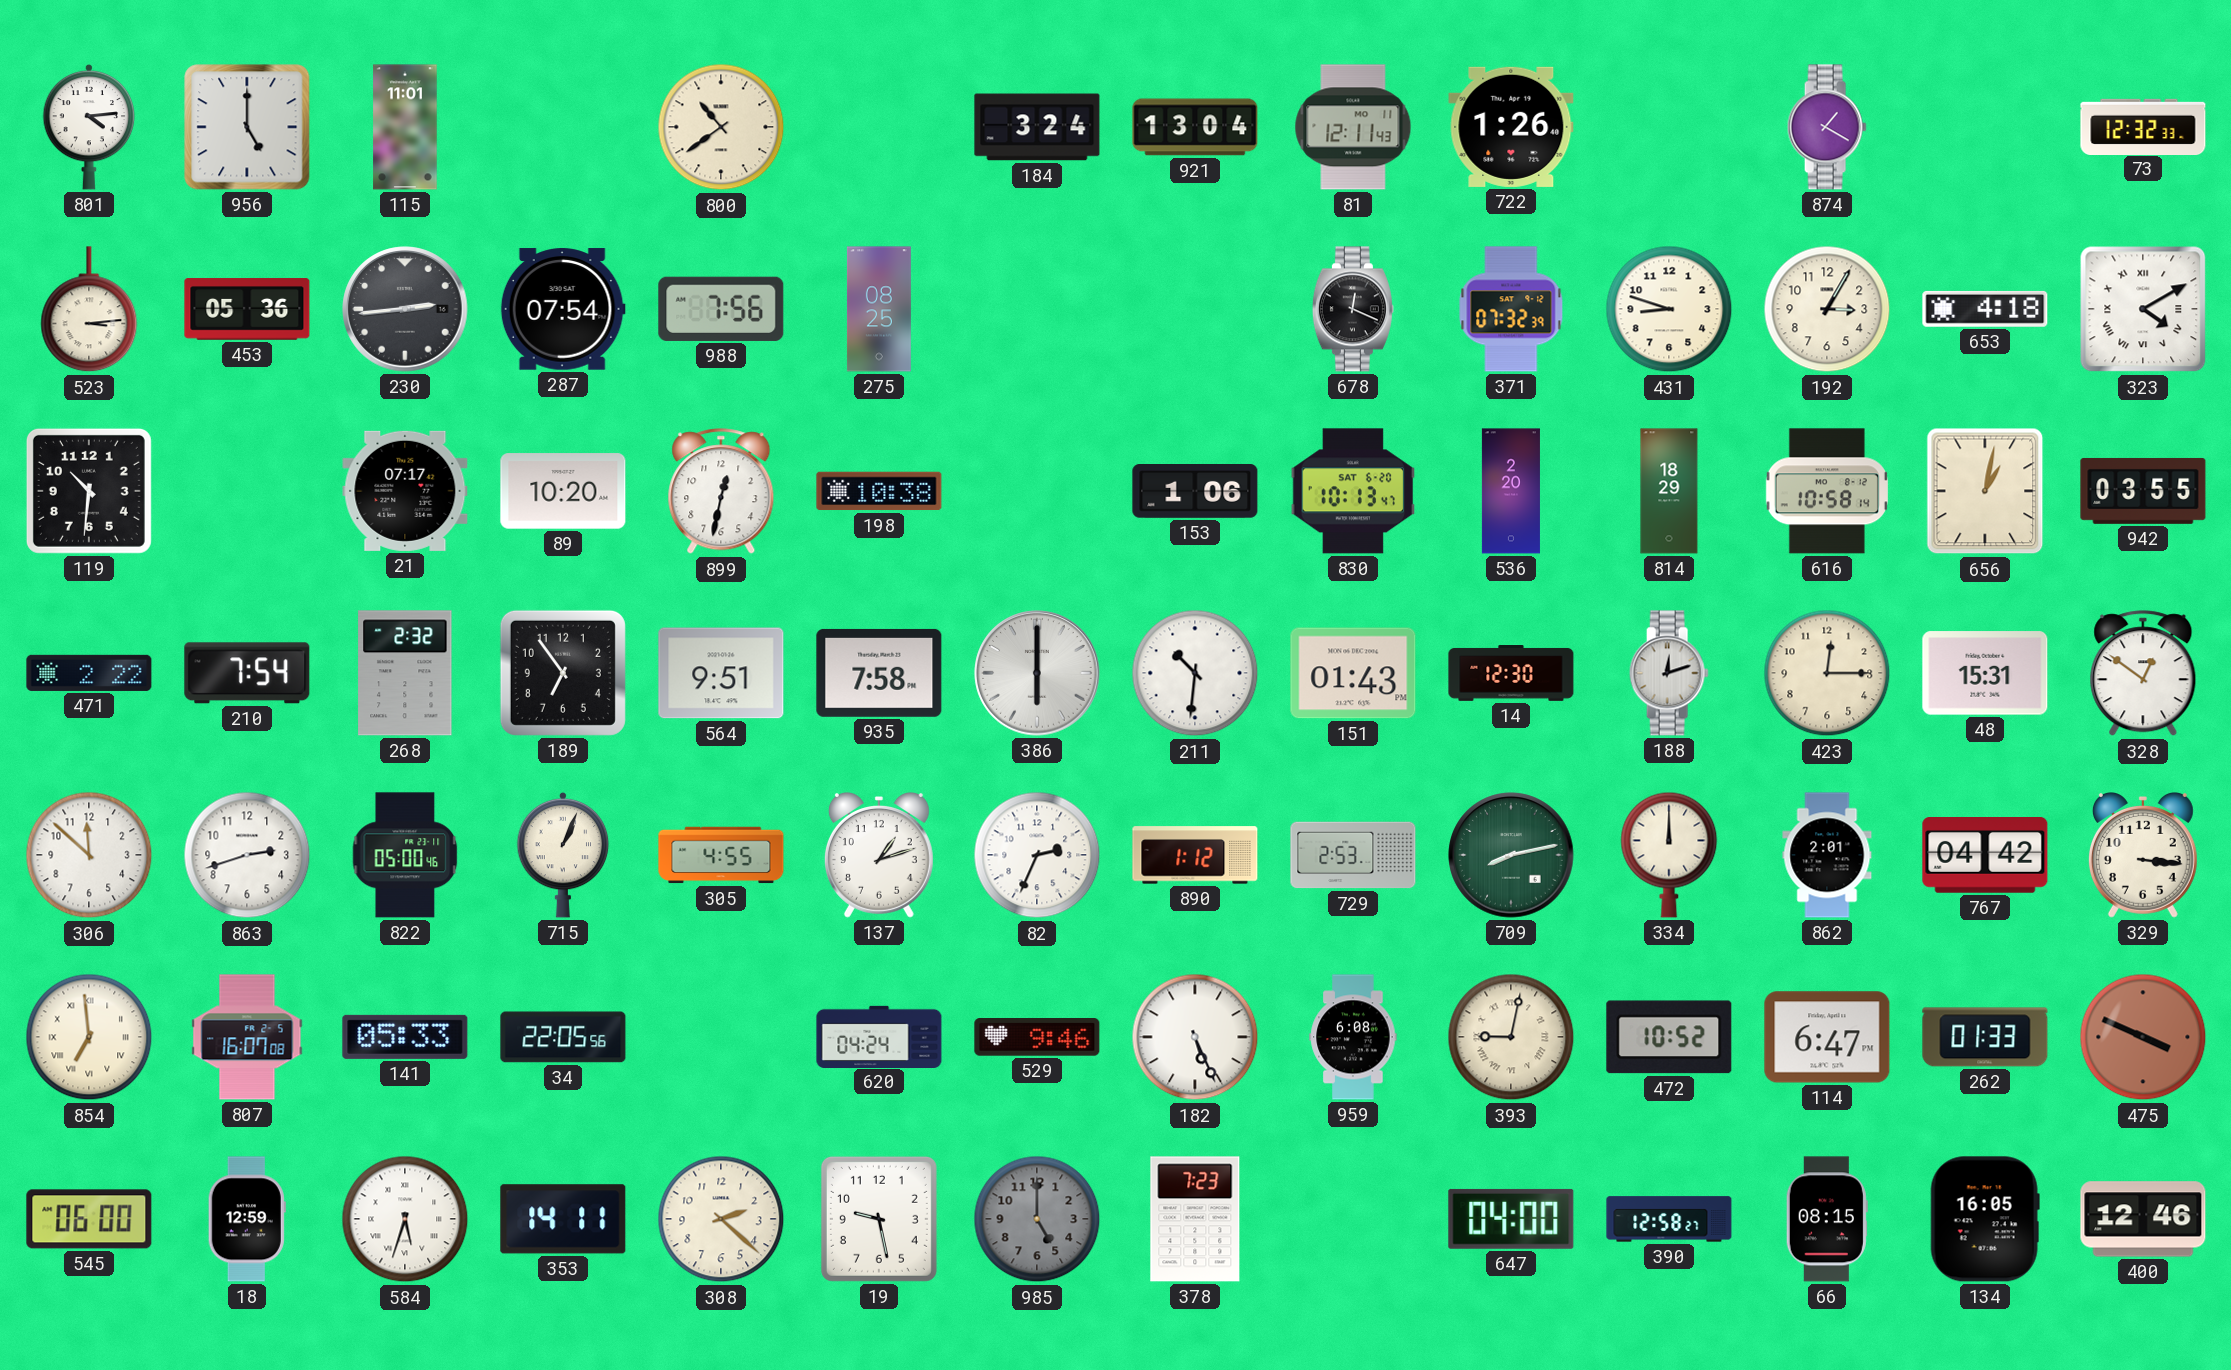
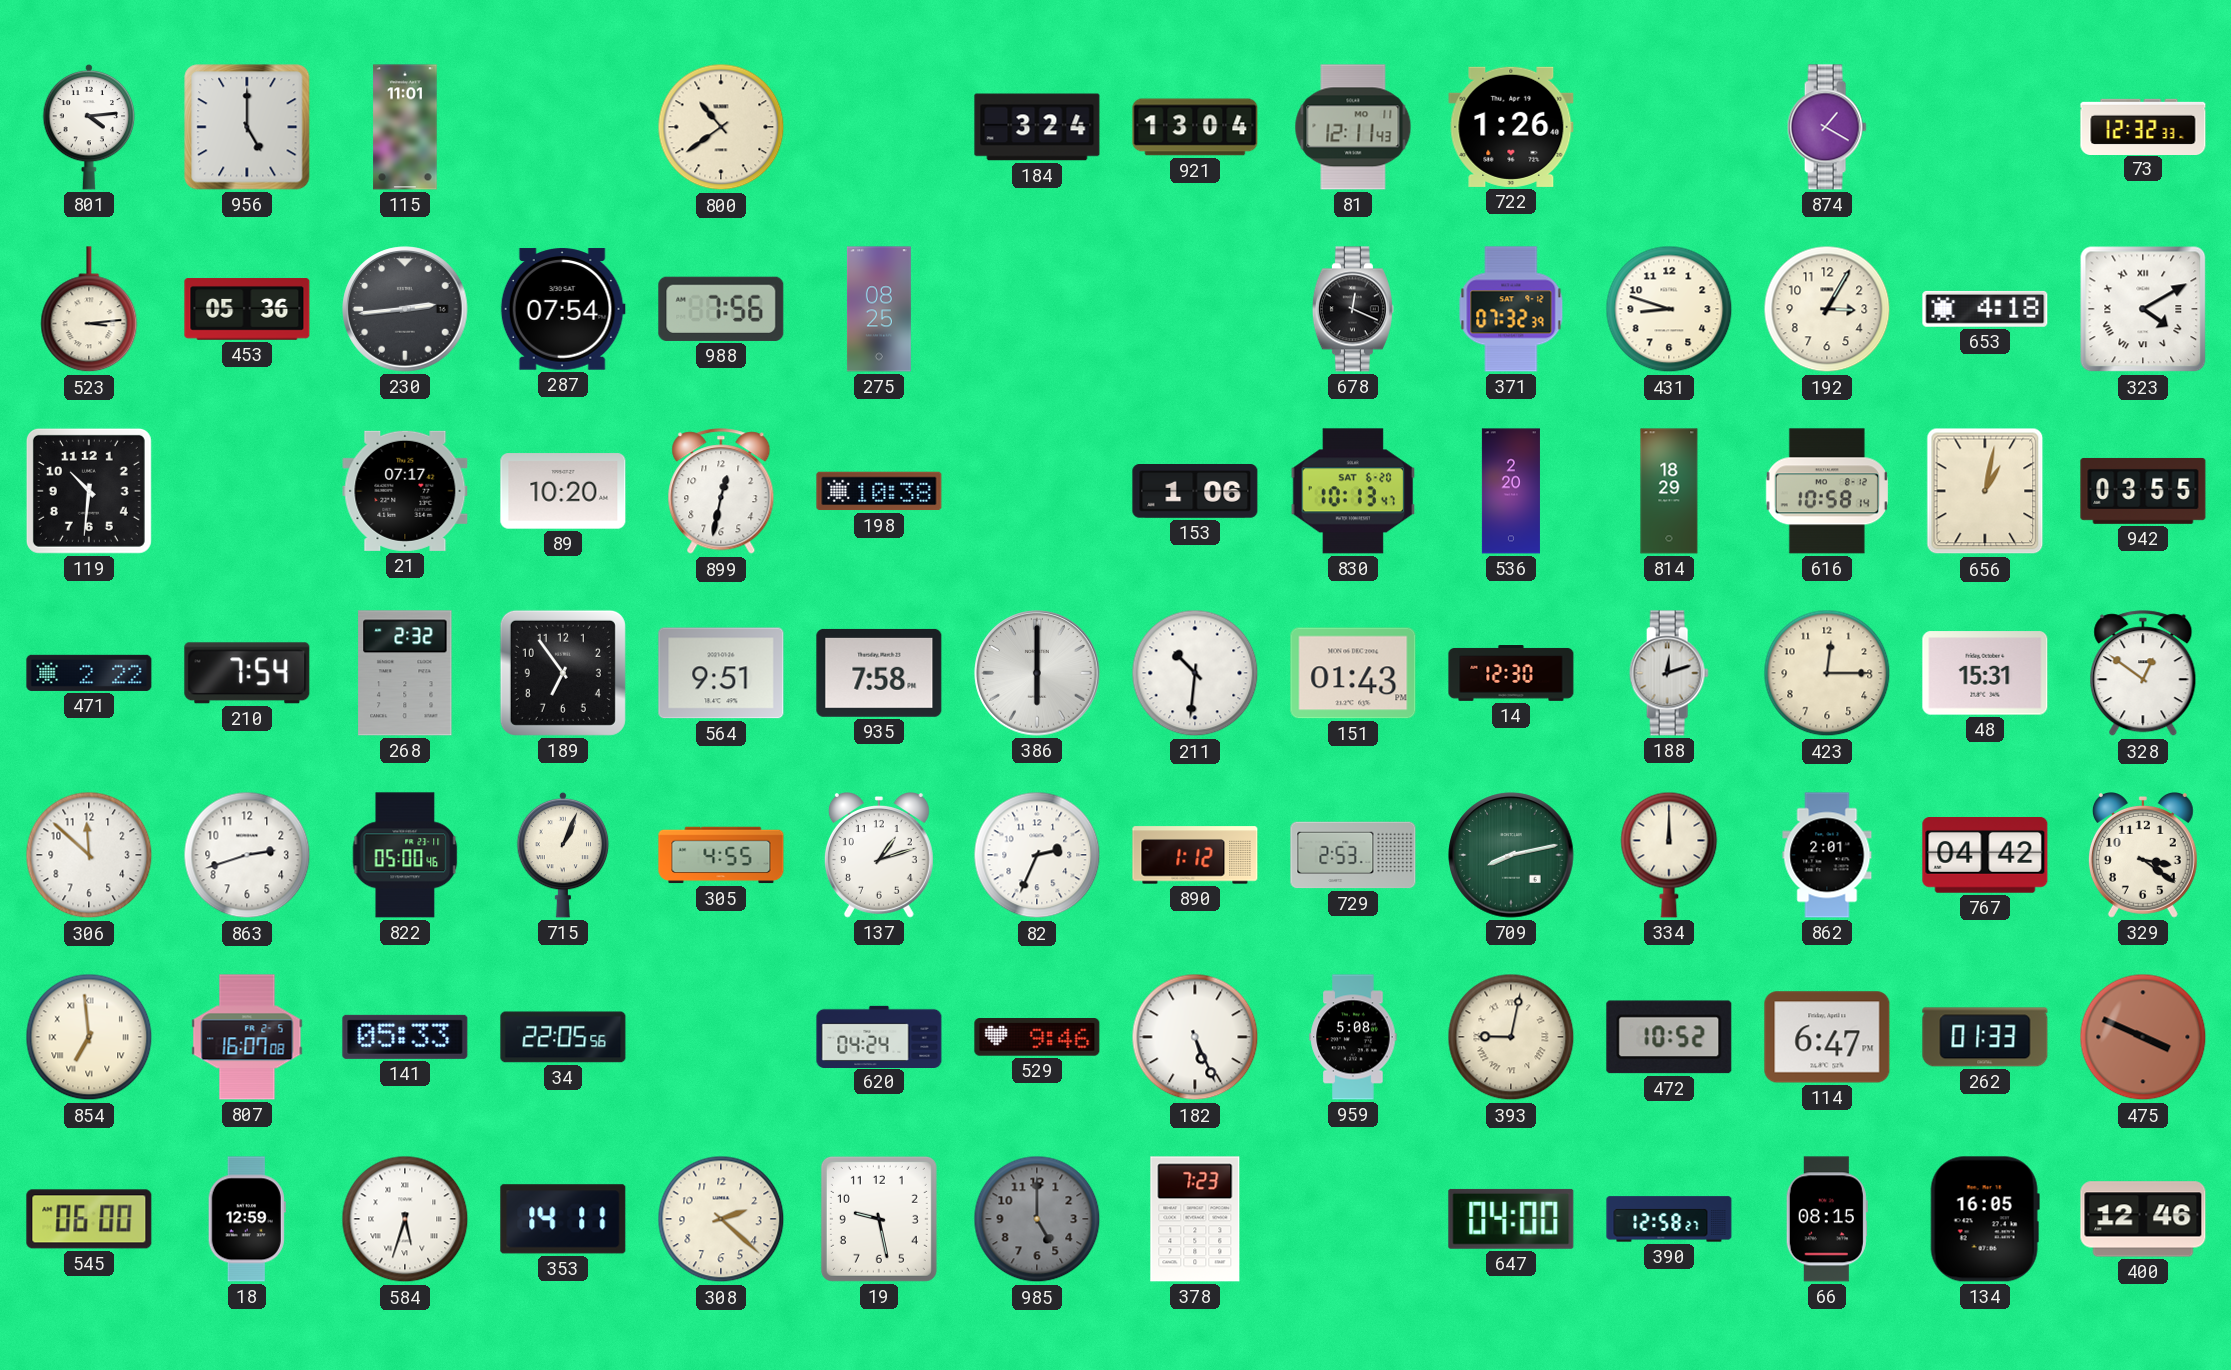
329: 3:16 -> 3:21 (2143, 856)
959: 6:08 -> 5:08 (1353, 1037)
